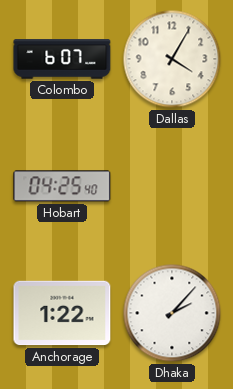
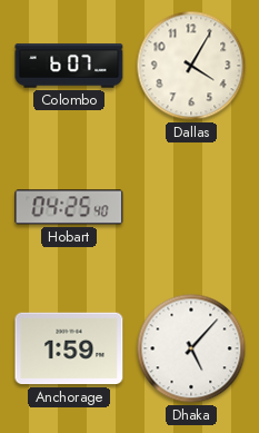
Anchorage: 1:22 -> 1:59 (69, 348)
Dhaka: 2:07 -> 5:07 (191, 348)
